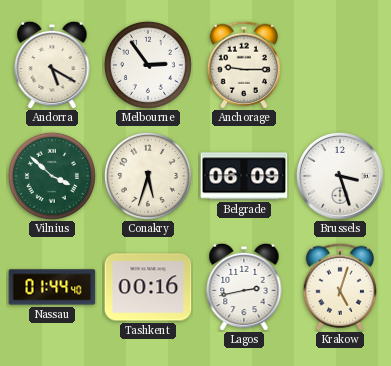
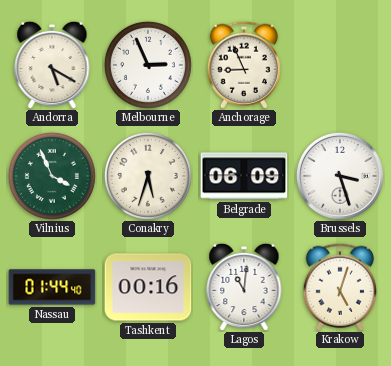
Melbourne: 2:54 -> 2:56 (148, 65)
Anchorage: 9:15 -> 8:56 (244, 65)
Vilnius: 3:52 -> 3:56 (52, 176)
Lagos: 2:43 -> 11:01 (244, 287)
